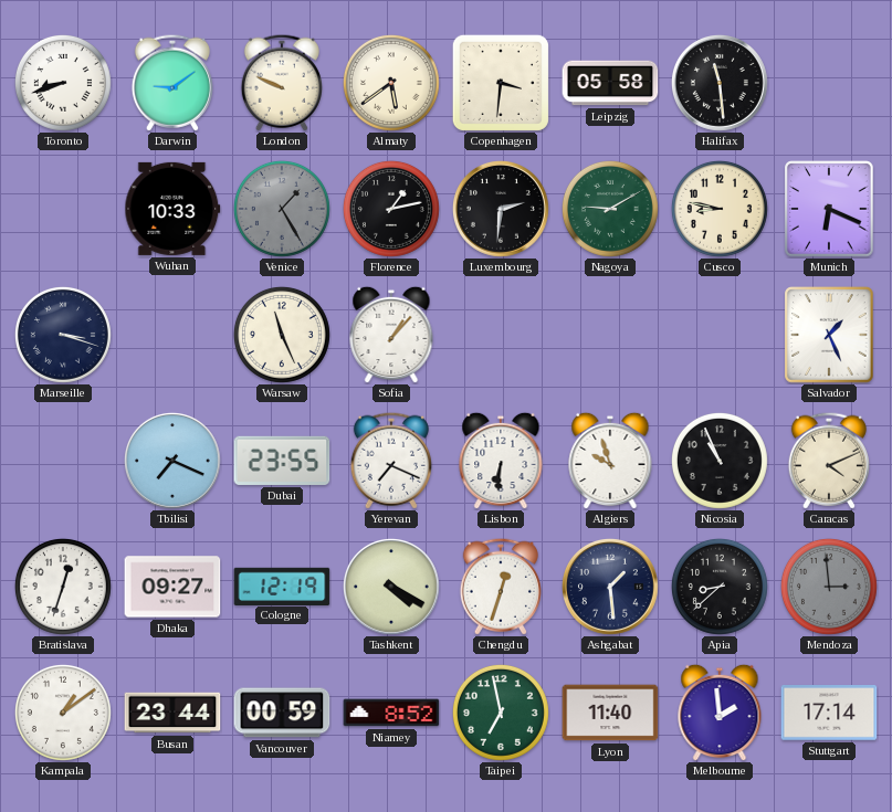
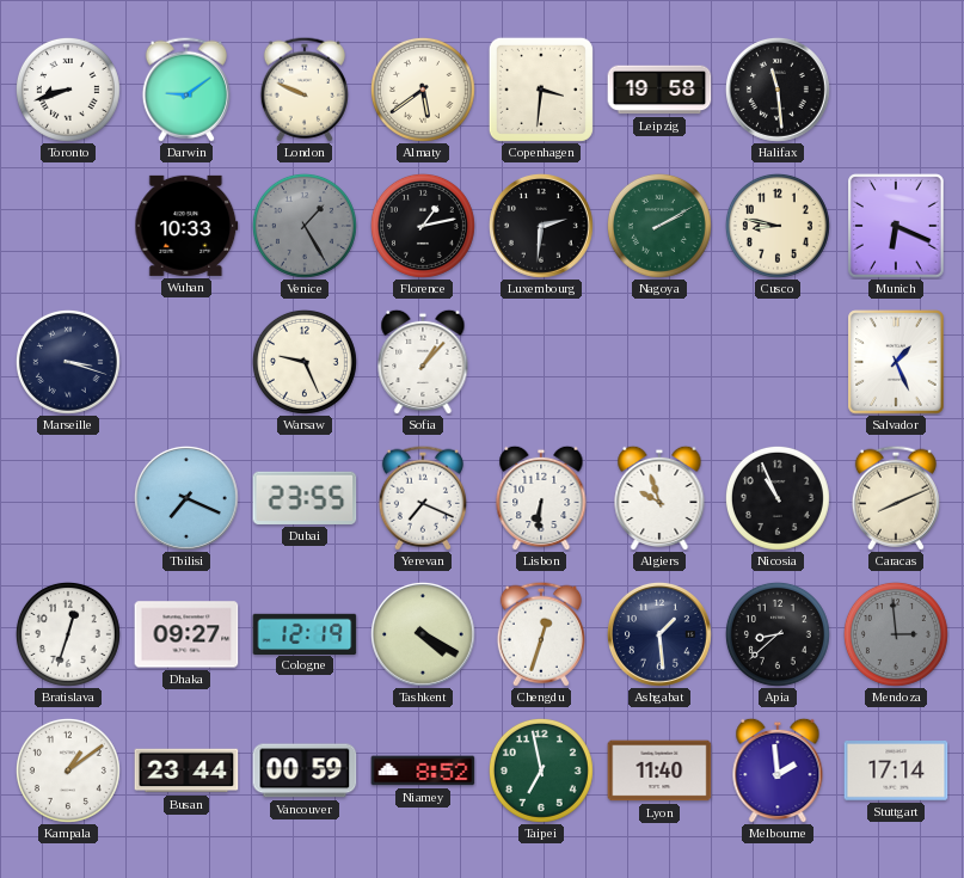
Leipzig: 05:58 -> 19:58 (659, 90)
Nagoya: 9:10 -> 2:10 (659, 226)
Warsaw: 11:26 -> 9:26 (305, 362)
Caracas: 4:11 -> 8:11 (896, 498)
